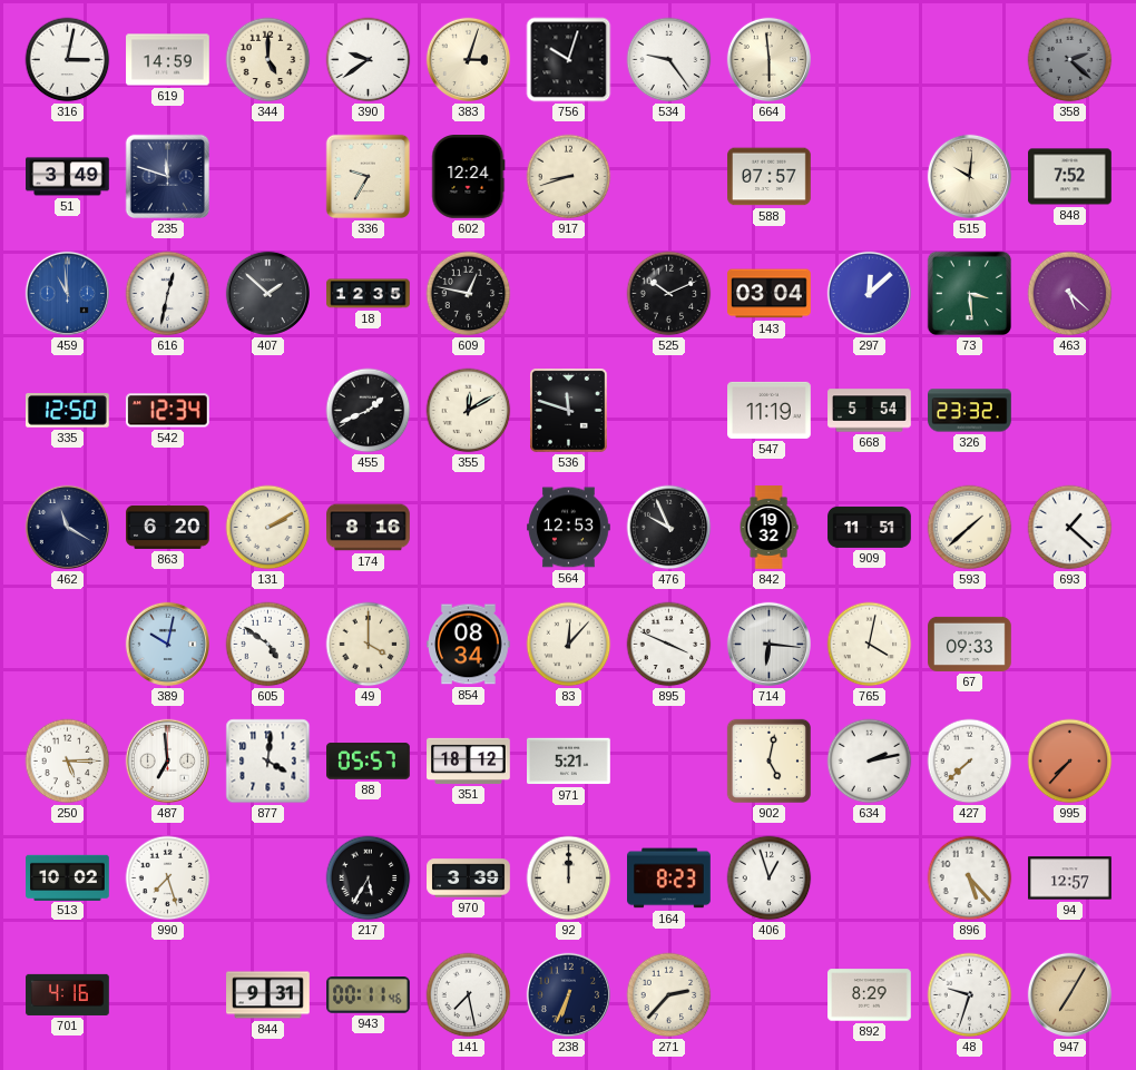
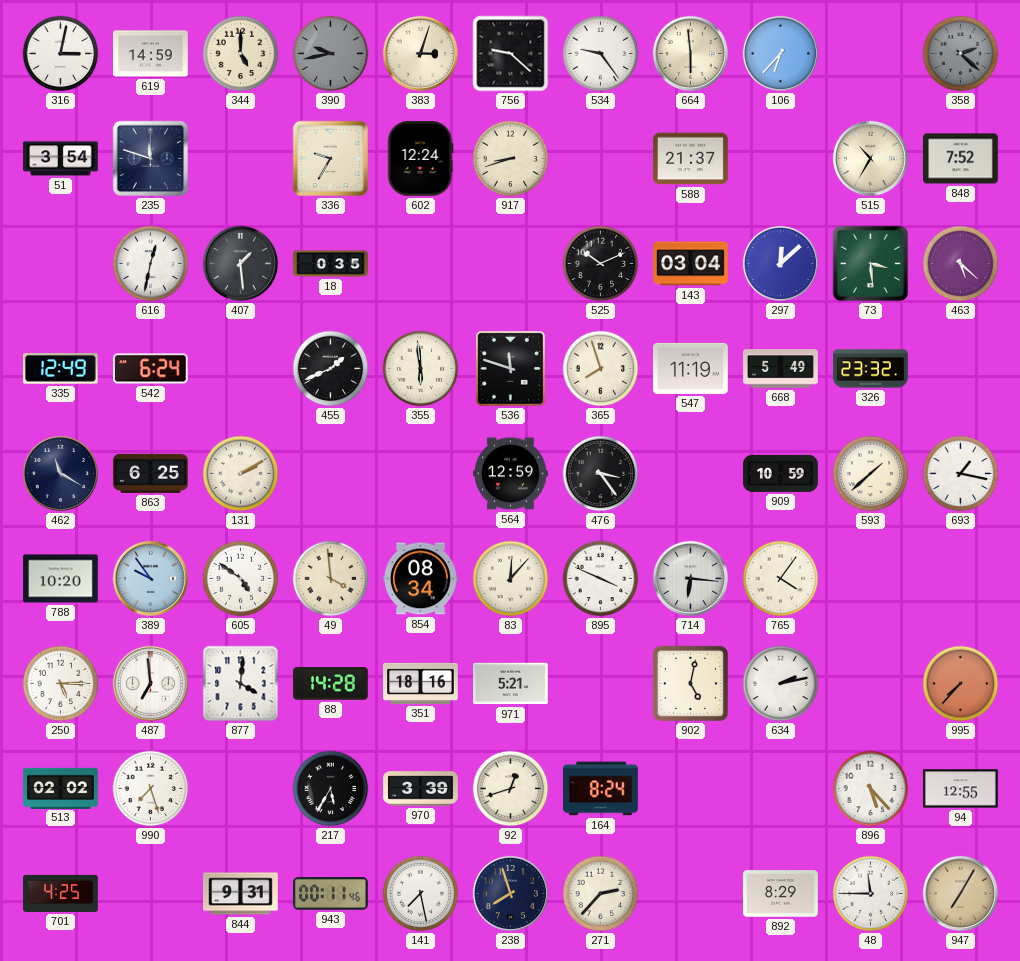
390: 9:39 -> 9:43 (331, 54)
390 dial: white -> grey (331, 54)
756: 10:03 -> 9:22 (511, 54)
106: none -> 6:37 (780, 53)
51: 3:49 -> 3:54 (61, 159)
588: 07:57 -> 21:37 (691, 159)
515: 10:01 -> 10:35 (870, 158)
459: 10:59 -> none (67, 293)
407: 1:52 -> 1:29 (240, 263)
18: 12:35 -> 0:35 (331, 264)
609: 12:47 -> none (469, 294)
335: 12:50 -> 12:49 (61, 369)
542: 12:34 -> 6:24 (150, 369)
355: 12:10 -> 5:59 (421, 369)
365: none -> 7:57 (601, 369)
668: 5:54 -> 5:49 (781, 369)
863: 6:20 -> 6:25 (151, 473)
174: 8:16 -> none (369, 528)
564: 12:53 -> 12:59 (511, 474)
476: 9:56 -> 3:24 (601, 474)
842: 19:32 -> none (768, 528)
909: 11:51 -> 10:59 (781, 473)
693: 1:22 -> 1:17 (961, 474)
788: none -> 10:20 (61, 579)
389: 10:02 -> 9:54 (150, 578)
49: 4:00 -> 3:59 (331, 579)
765: 4:02 -> 4:06 (781, 579)
67: 09:33 -> none (970, 644)
88: 05:57 -> 14:28 (331, 684)
351: 18:12 -> 18:16 (421, 683)
427: 7:38 -> none (970, 762)
513: 10:02 -> 02:02 (61, 788)
92: 12:00 -> 12:42 (511, 789)
164: 8:23 -> 8:24 (601, 789)
406: 12:57 -> none (770, 878)
94: 12:57 -> 12:55 (961, 789)
701: 4:16 -> 4:25 (61, 893)
238: 6:34 -> 7:57 (510, 893)
48: 9:33 -> 11:45 (871, 894)
